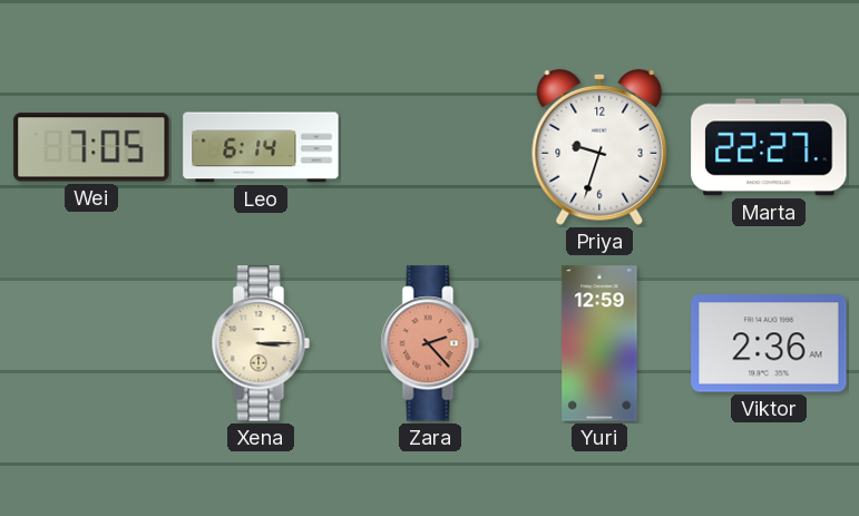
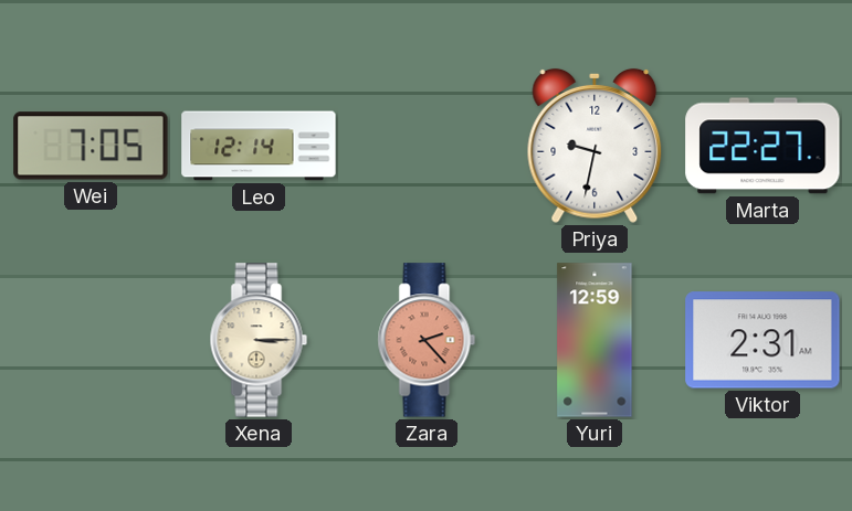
Leo: 6:14 -> 12:14 (259, 146)
Priya: 9:33 -> 9:32 (595, 146)
Viktor: 2:36 -> 2:31 (762, 340)
